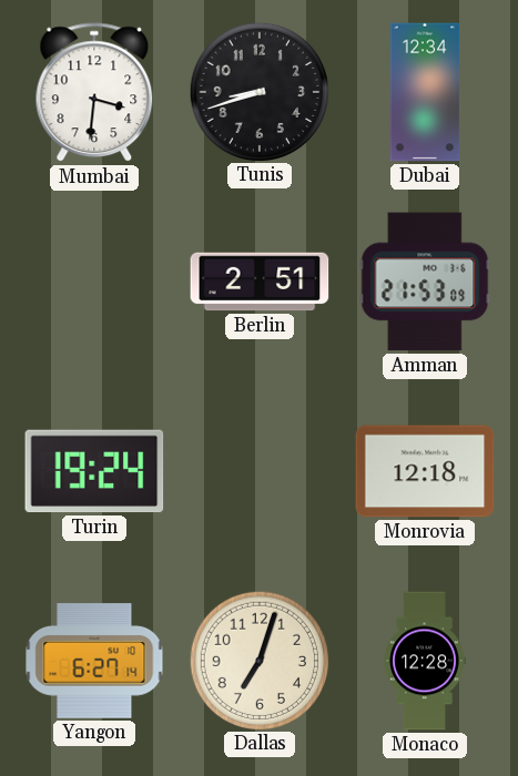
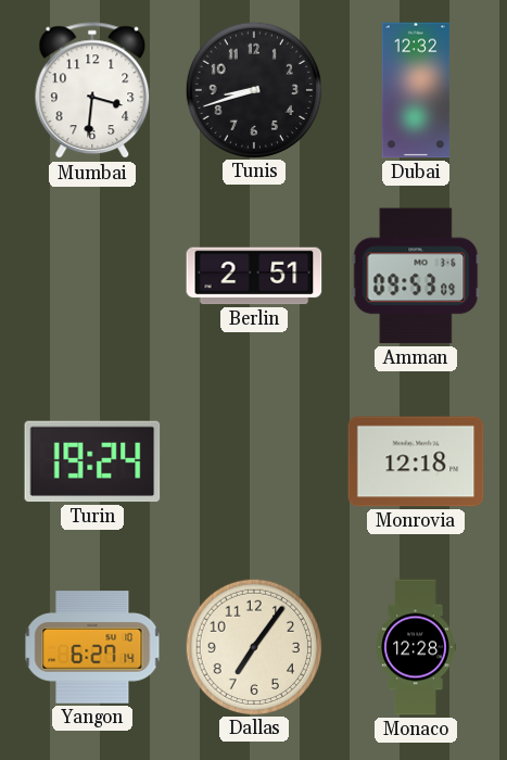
Dubai: 12:34 -> 12:32 (416, 90)
Amman: 21:53 -> 09:53 (416, 276)
Dallas: 7:03 -> 7:06 (253, 646)
